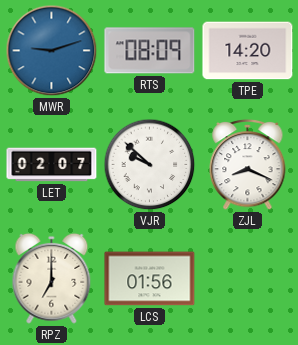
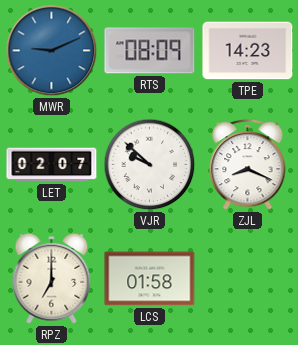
MWR: 9:12 -> 9:11 (52, 51)
TPE: 14:20 -> 14:23 (248, 51)
LCS: 01:56 -> 01:58 (150, 279)
